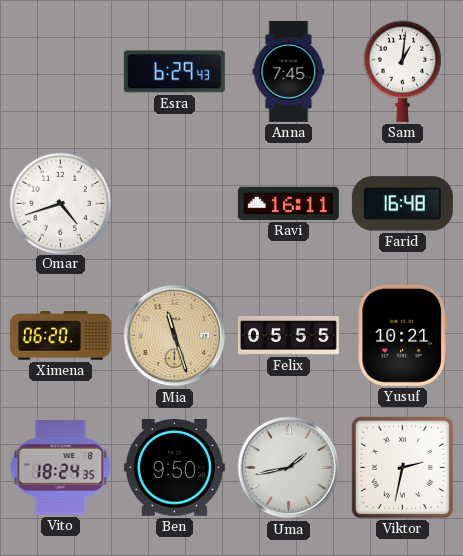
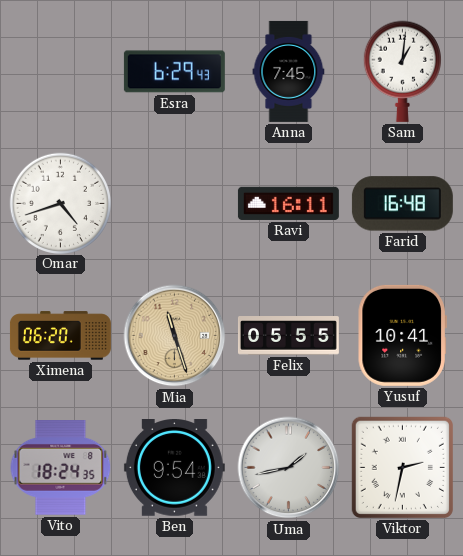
Yusuf: 10:21 -> 10:41 (402, 335)
Ben: 9:50 -> 9:54 (174, 468)
